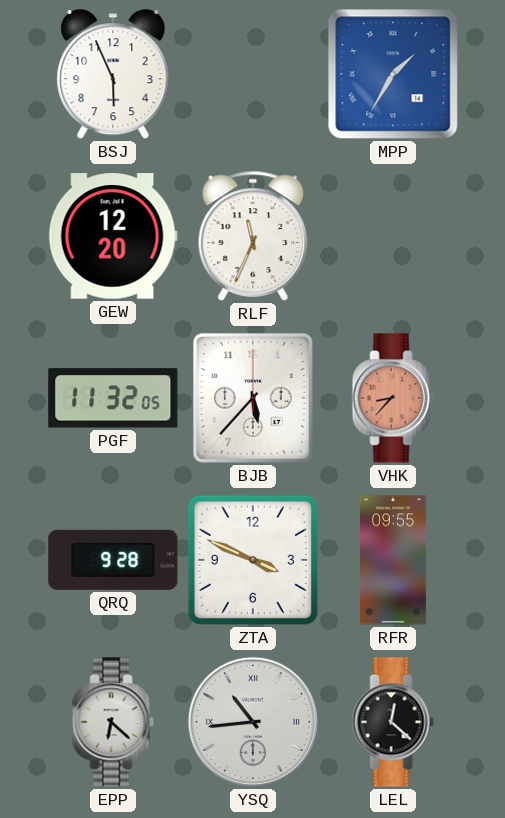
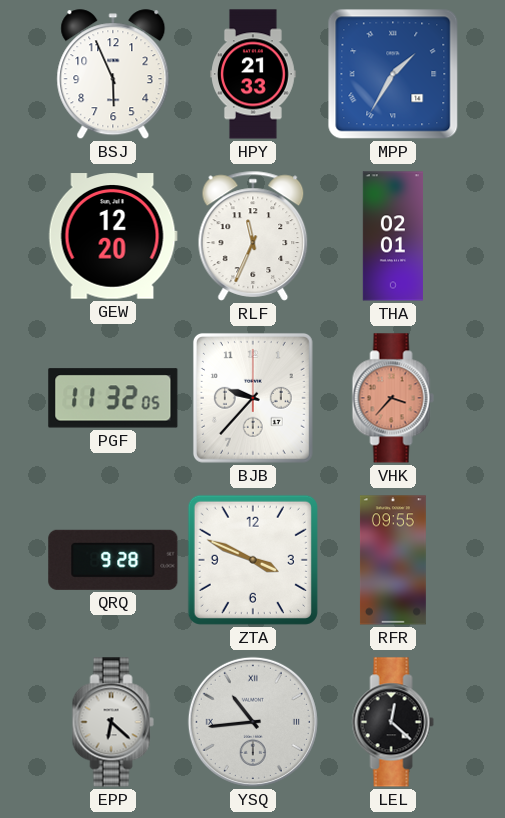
HPY: none -> 21:33 (254, 74)
THA: none -> 02:01 (392, 236)
BJB: 5:37 -> 9:37 (253, 398)
VHK: 8:37 -> 3:37 (393, 398)
